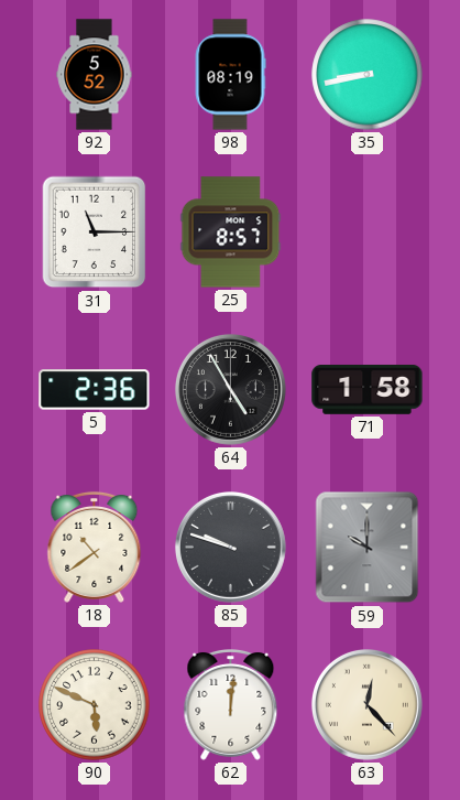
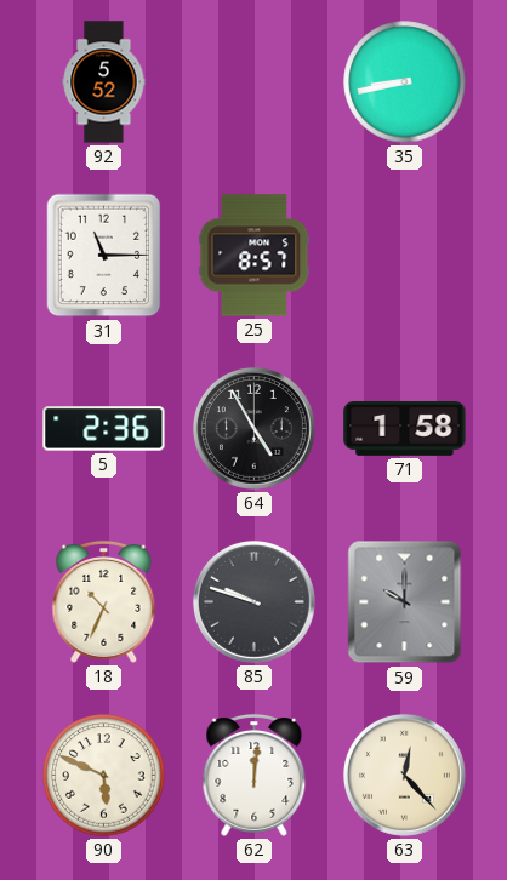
98: 08:19 -> none (230, 75)
18: 10:39 -> 10:34 (104, 601)
